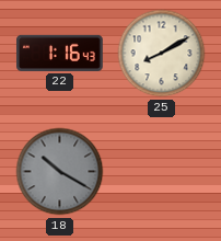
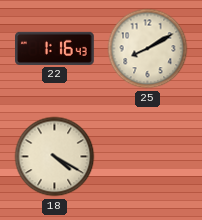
18: 10:20 -> 4:20 (55, 157)
18 dial: grey -> cream (55, 157)
